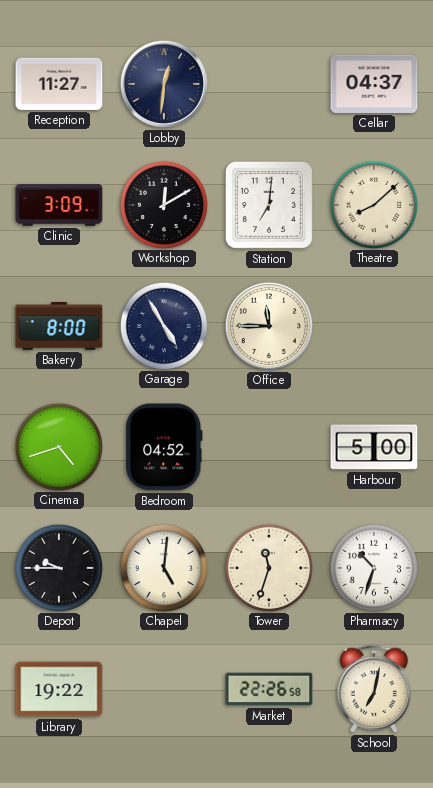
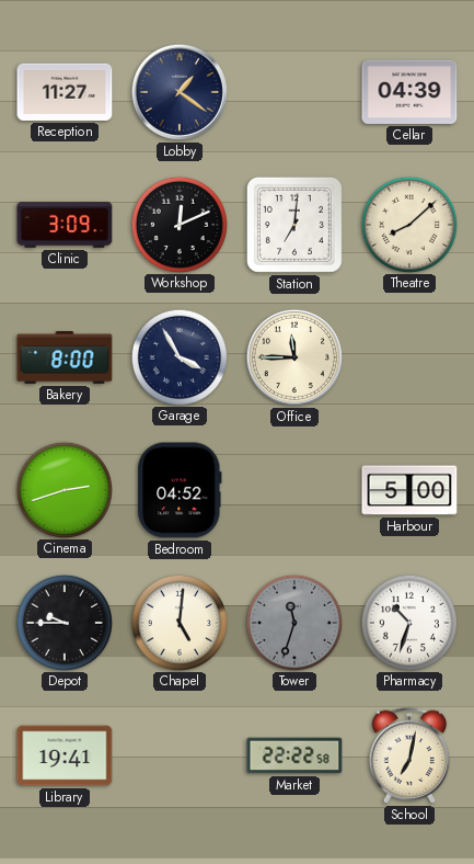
Lobby: 12:31 -> 1:21 (180, 92)
Cellar: 04:37 -> 04:39 (409, 92)
Workshop: 12:10 -> 12:11 (178, 224)
Garage: 4:55 -> 3:55 (178, 356)
Cinema: 4:42 -> 2:42 (63, 489)
Tower dial: cream -> grey (293, 622)
Library: 19:22 -> 19:41 (65, 755)
Market: 22:26 -> 22:22 (294, 755)
